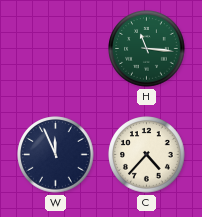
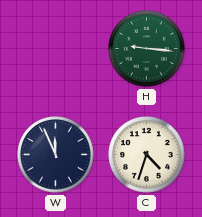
H: 11:16 -> 9:16 (147, 49)
C: 4:37 -> 4:33 (147, 155)
